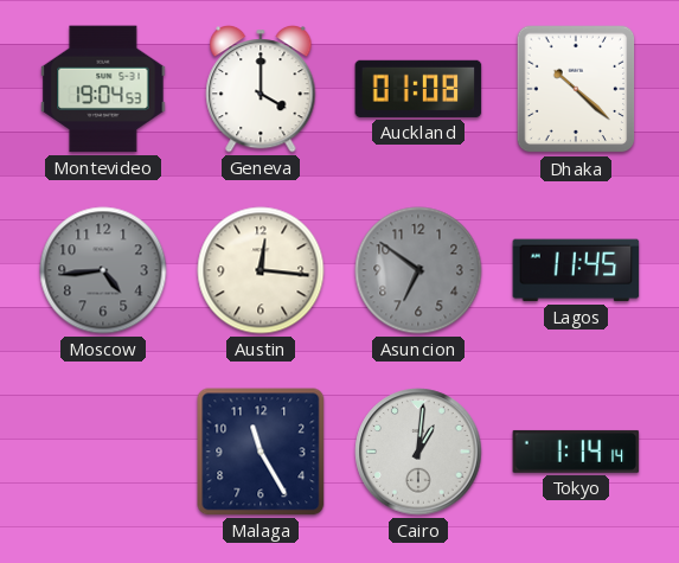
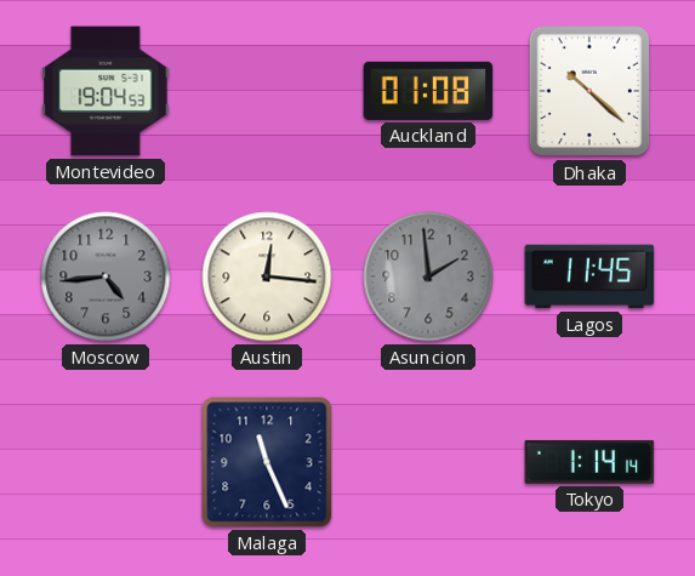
Geneva: 4:00 -> none (261, 89)
Asuncion: 6:51 -> 1:59 (428, 276)
Malaga: 11:25 -> 11:26 (267, 462)
Cairo: 1:01 -> none (418, 452)
